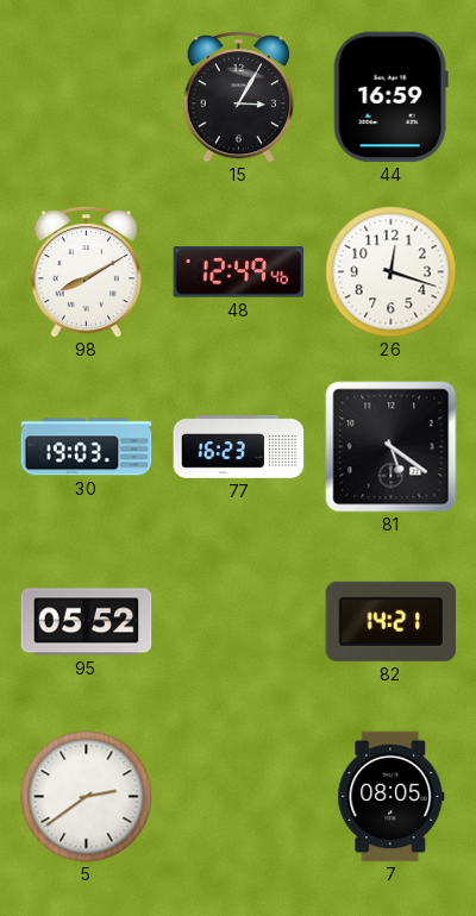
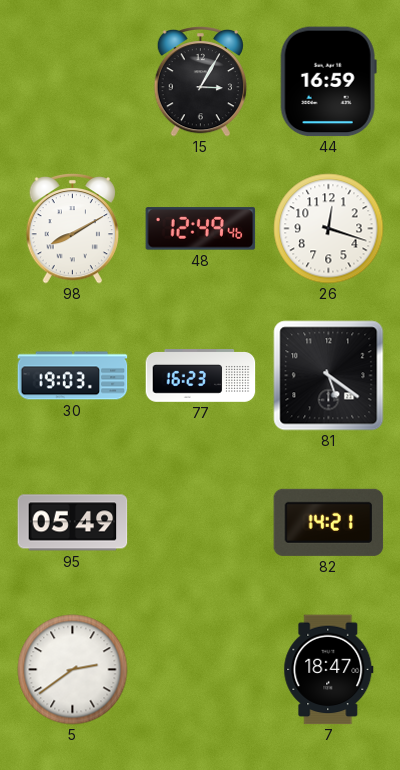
95: 05:52 -> 05:49 (73, 523)
7: 08:05 -> 18:47 (329, 670)
